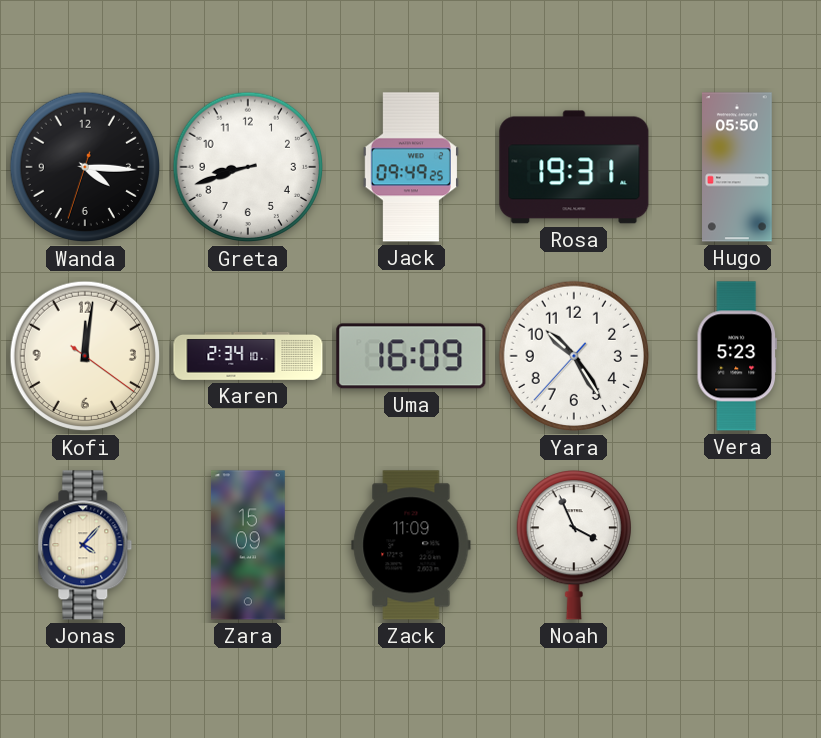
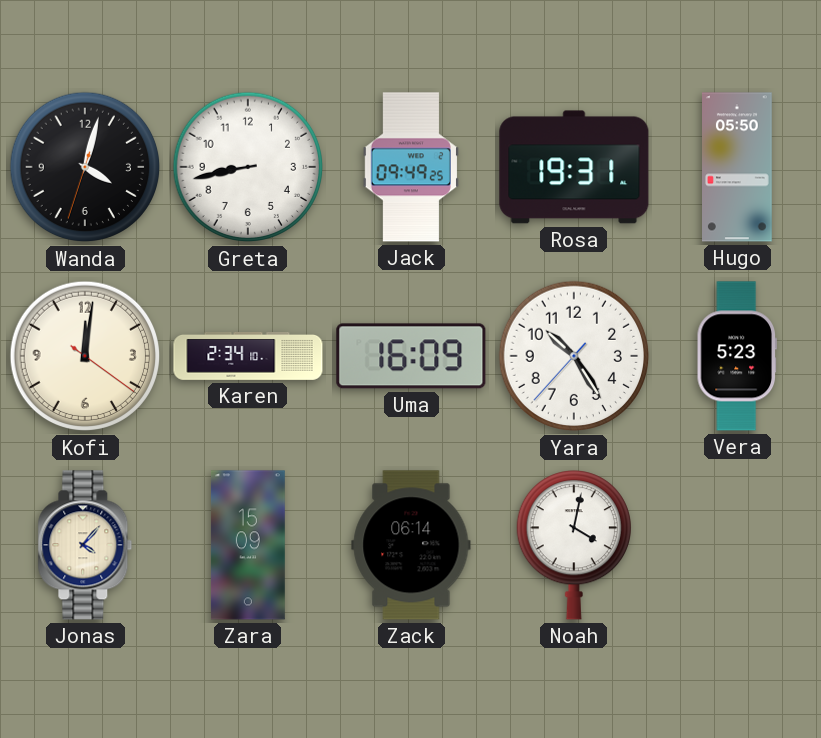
Wanda: 4:15 -> 4:02 (85, 167)
Greta: 8:42 -> 8:43 (248, 167)
Zack: 11:09 -> 06:14 (411, 545)
Noah: 3:56 -> 4:02 (574, 545)
